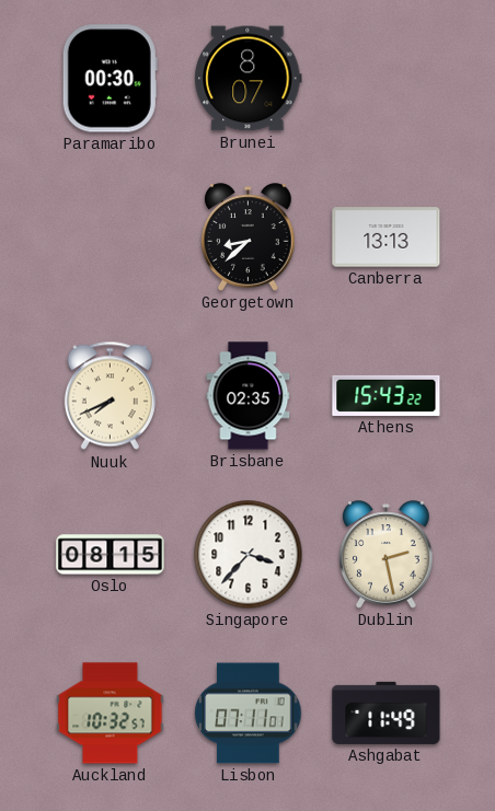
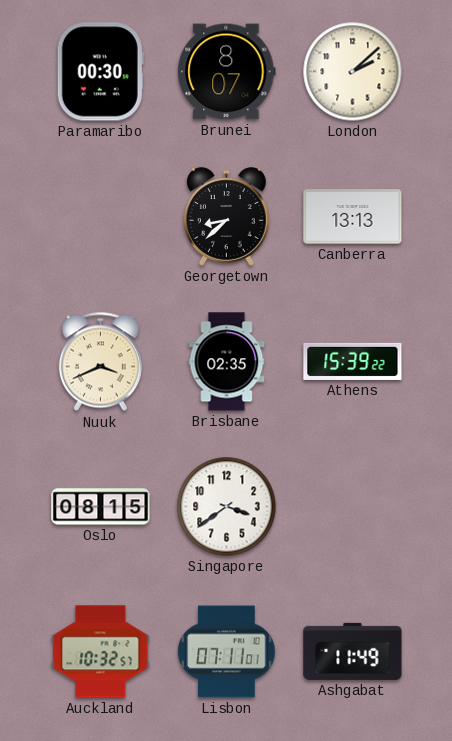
London: none -> 2:08 (353, 72)
Nuuk: 7:41 -> 3:41 (100, 362)
Athens: 15:43 -> 15:39 (353, 361)
Singapore: 3:37 -> 3:39 (227, 507)
Dublin: 2:28 -> none (387, 555)
